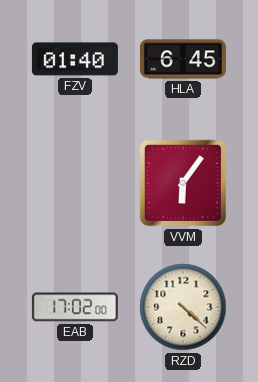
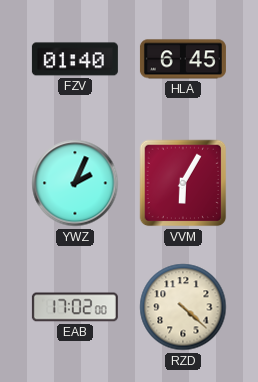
YWZ: none -> 2:04 (75, 183)
VVM: 6:06 -> 6:05 (183, 183)
